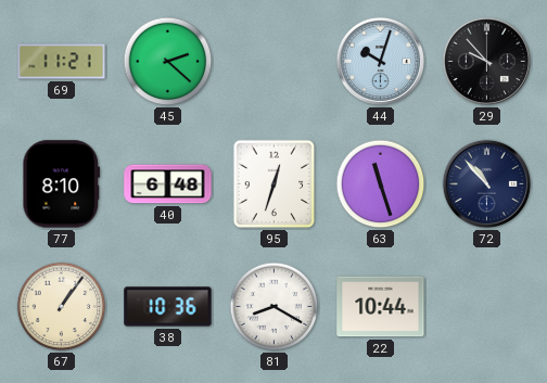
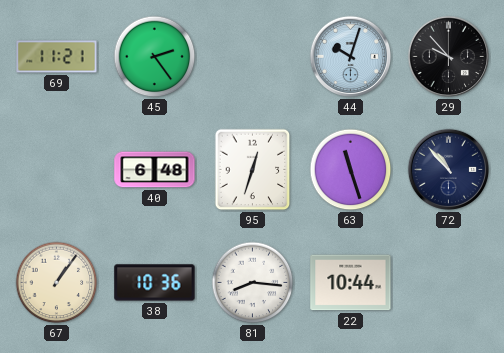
45: 2:22 -> 2:24 (155, 57)
77: 8:10 -> none (62, 184)
81: 8:20 -> 8:16 (253, 283)
